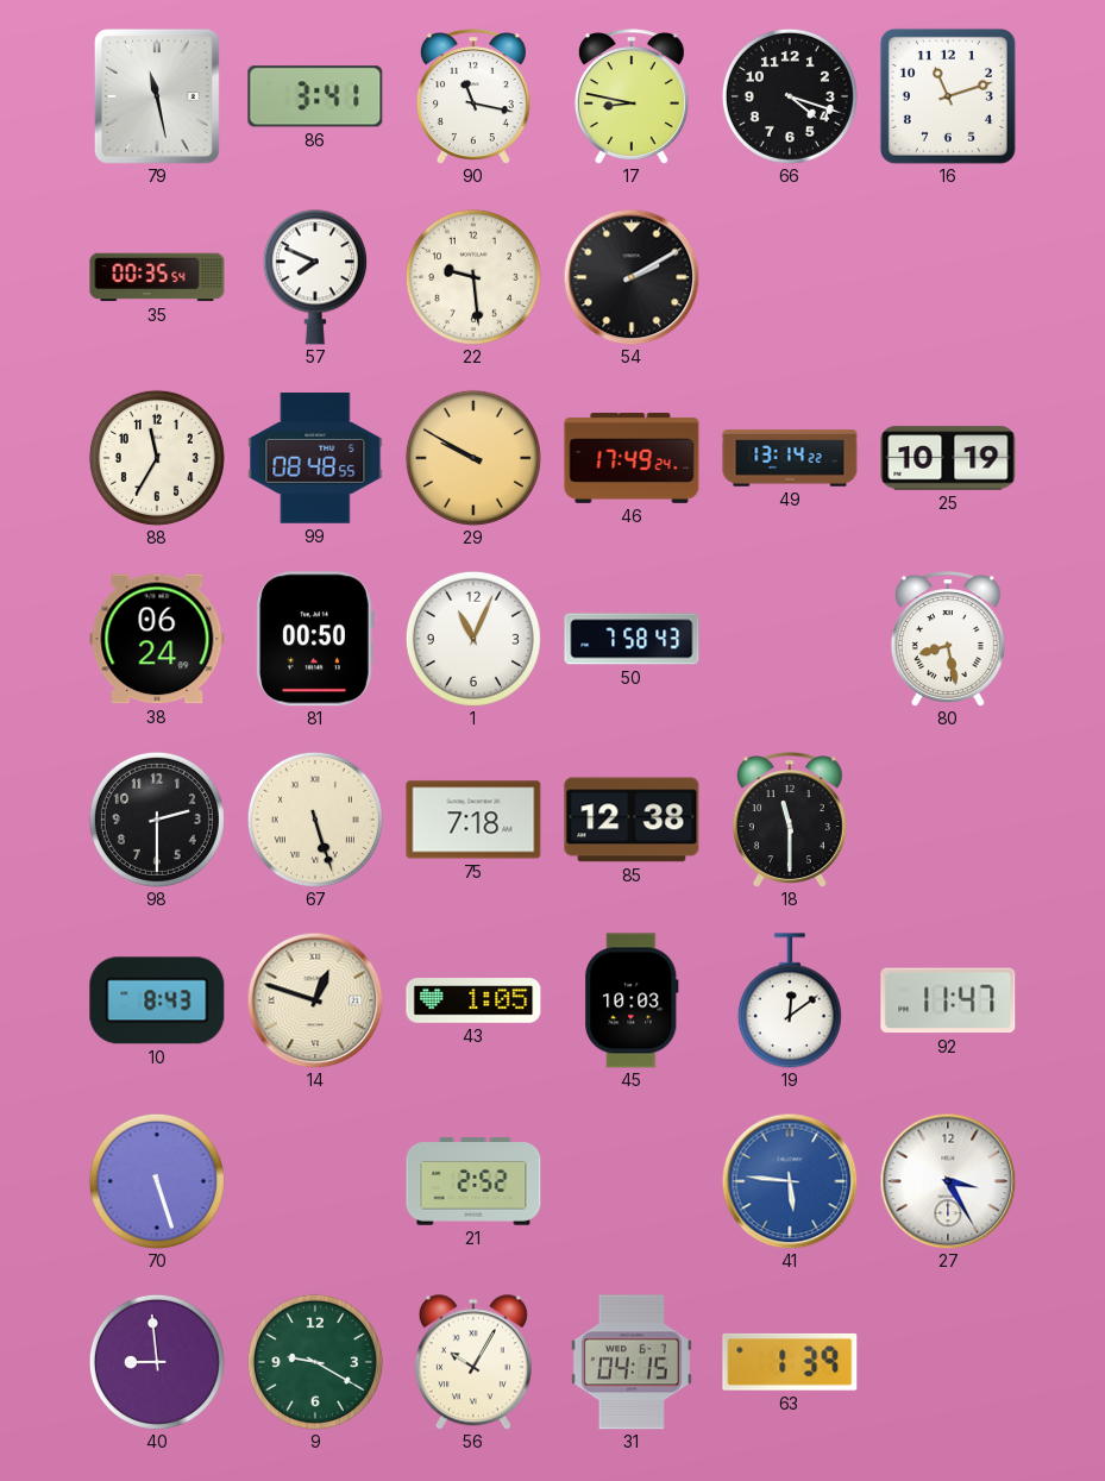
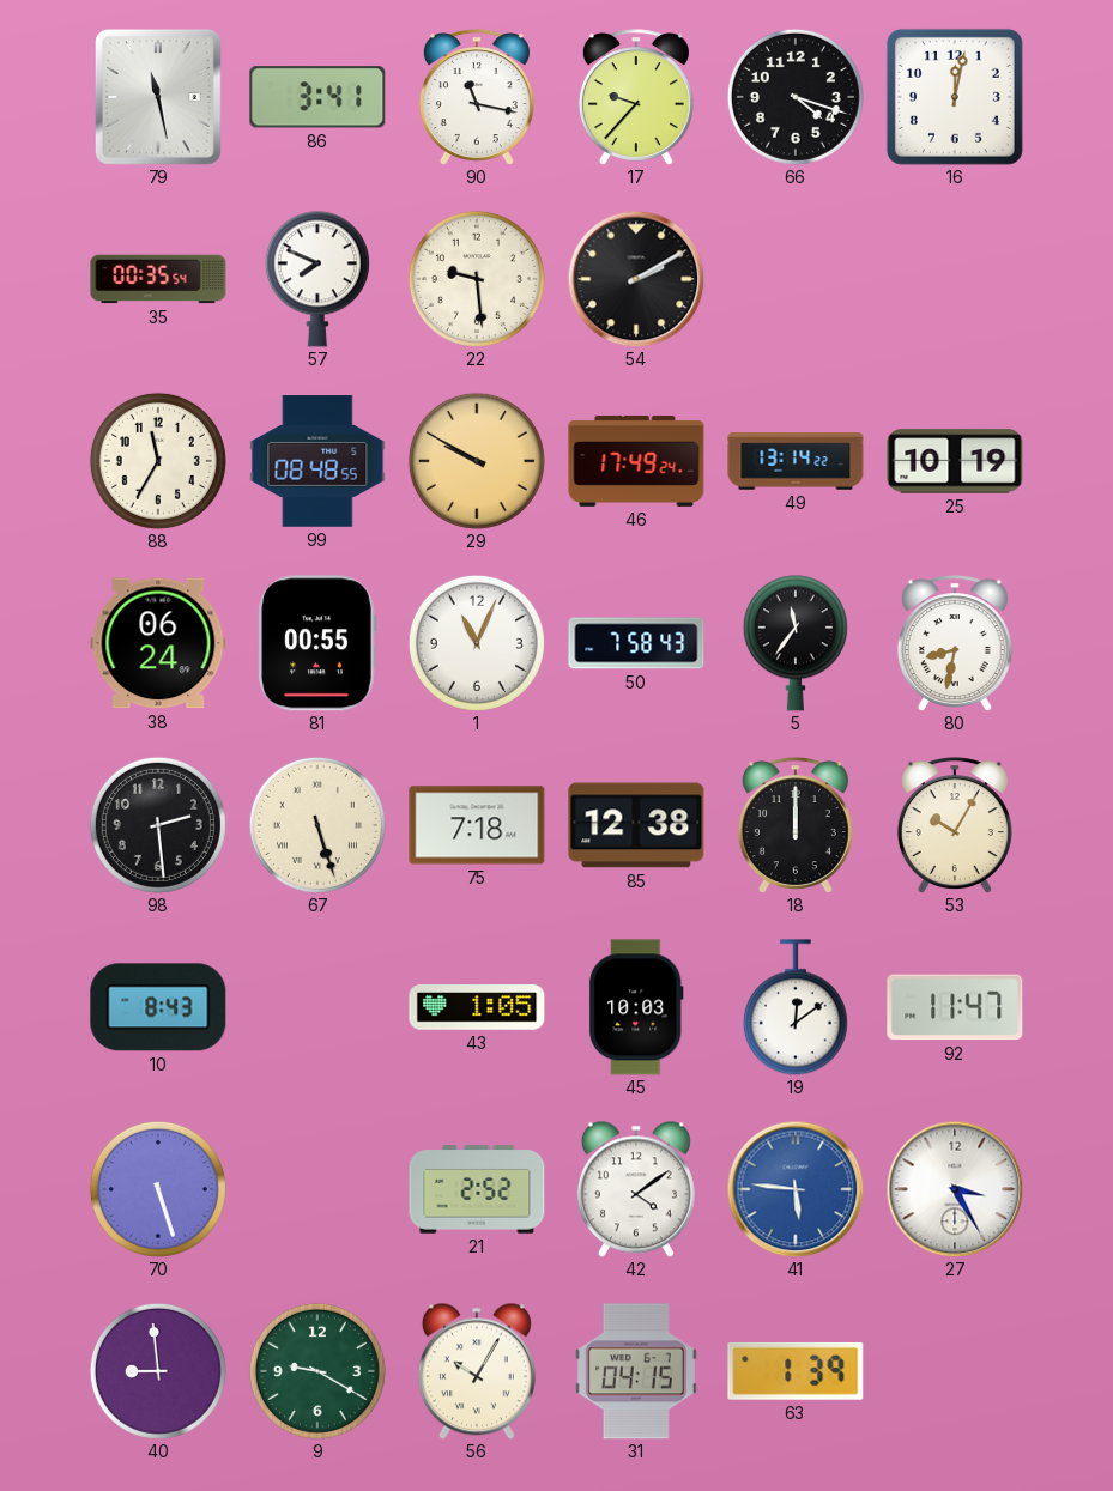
17: 8:47 -> 9:37 (636, 97)
16: 11:12 -> 12:02 (955, 97)
81: 00:50 -> 00:55 (317, 643)
5: none -> 11:36 (796, 643)
80: 8:28 -> 8:32 (955, 643)
98: 2:30 -> 2:29 (158, 825)
18: 11:30 -> 12:00 (796, 825)
53: none -> 10:05 (955, 825)
14: 12:48 -> none (315, 1000)
42: none -> 4:09 (636, 1189)
